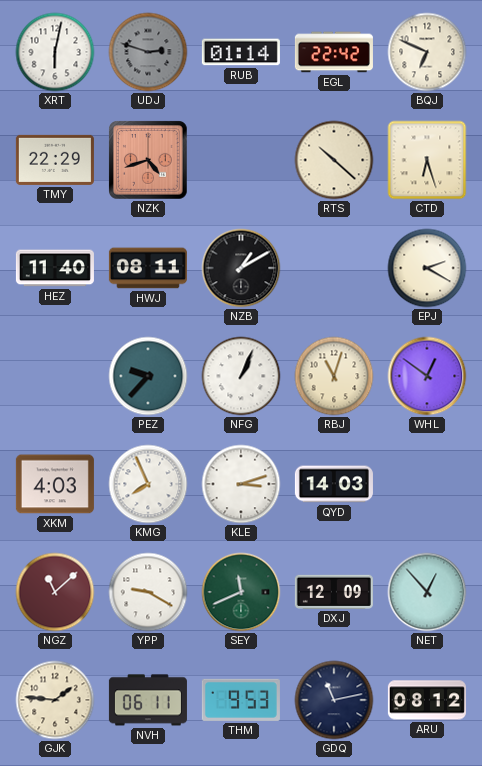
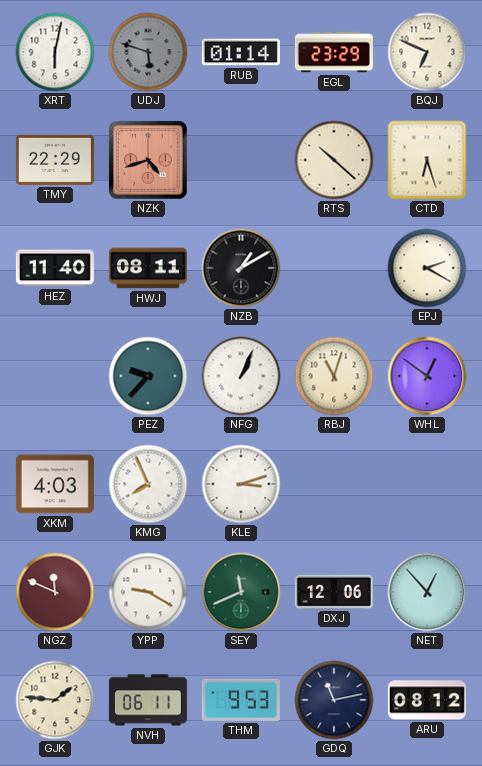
UDJ: 2:48 -> 5:48 (148, 52)
EGL: 22:42 -> 23:29 (334, 52)
QYD: 14:03 -> none (334, 484)
NGZ: 11:08 -> 11:49 (55, 592)
DXJ: 12:09 -> 12:06 (334, 592)
